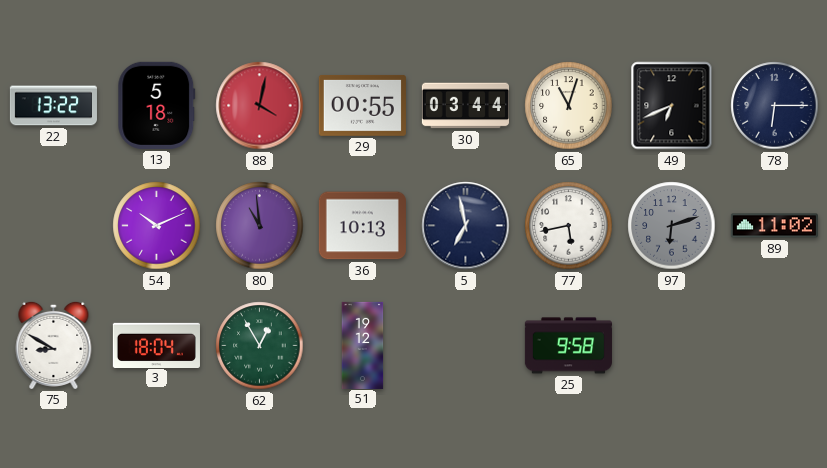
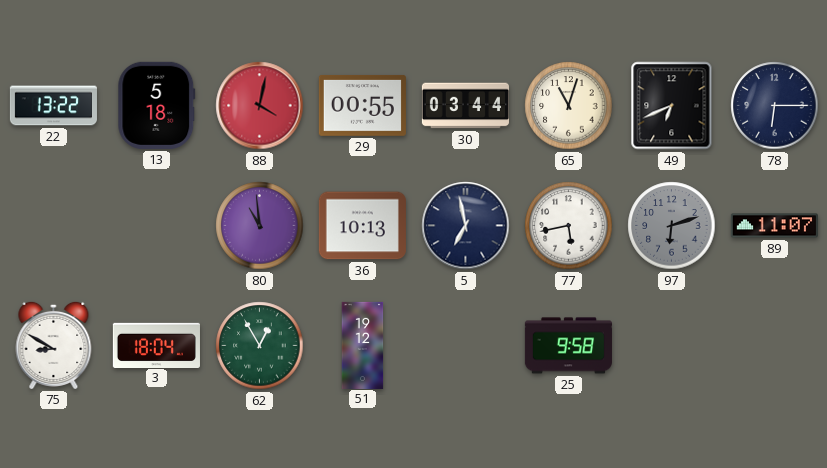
54: 10:11 -> none (157, 226)
89: 11:02 -> 11:07 (774, 226)
